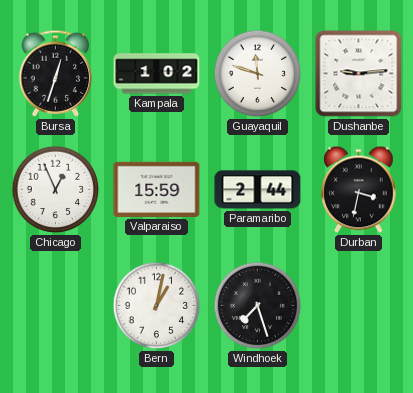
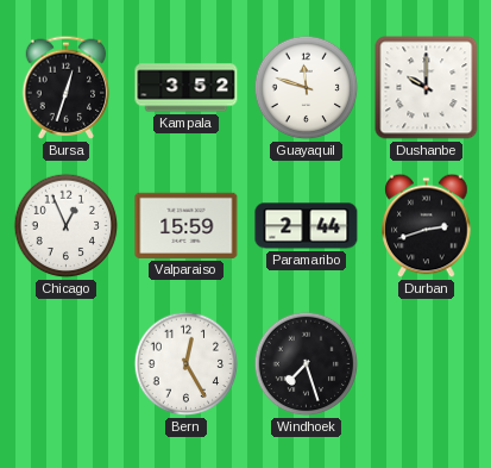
Kampala: 1:02 -> 3:52 (187, 88)
Dushanbe: 9:14 -> 10:00 (427, 88)
Durban: 3:32 -> 2:42 (427, 226)
Bern: 1:02 -> 12:25 (187, 364)
